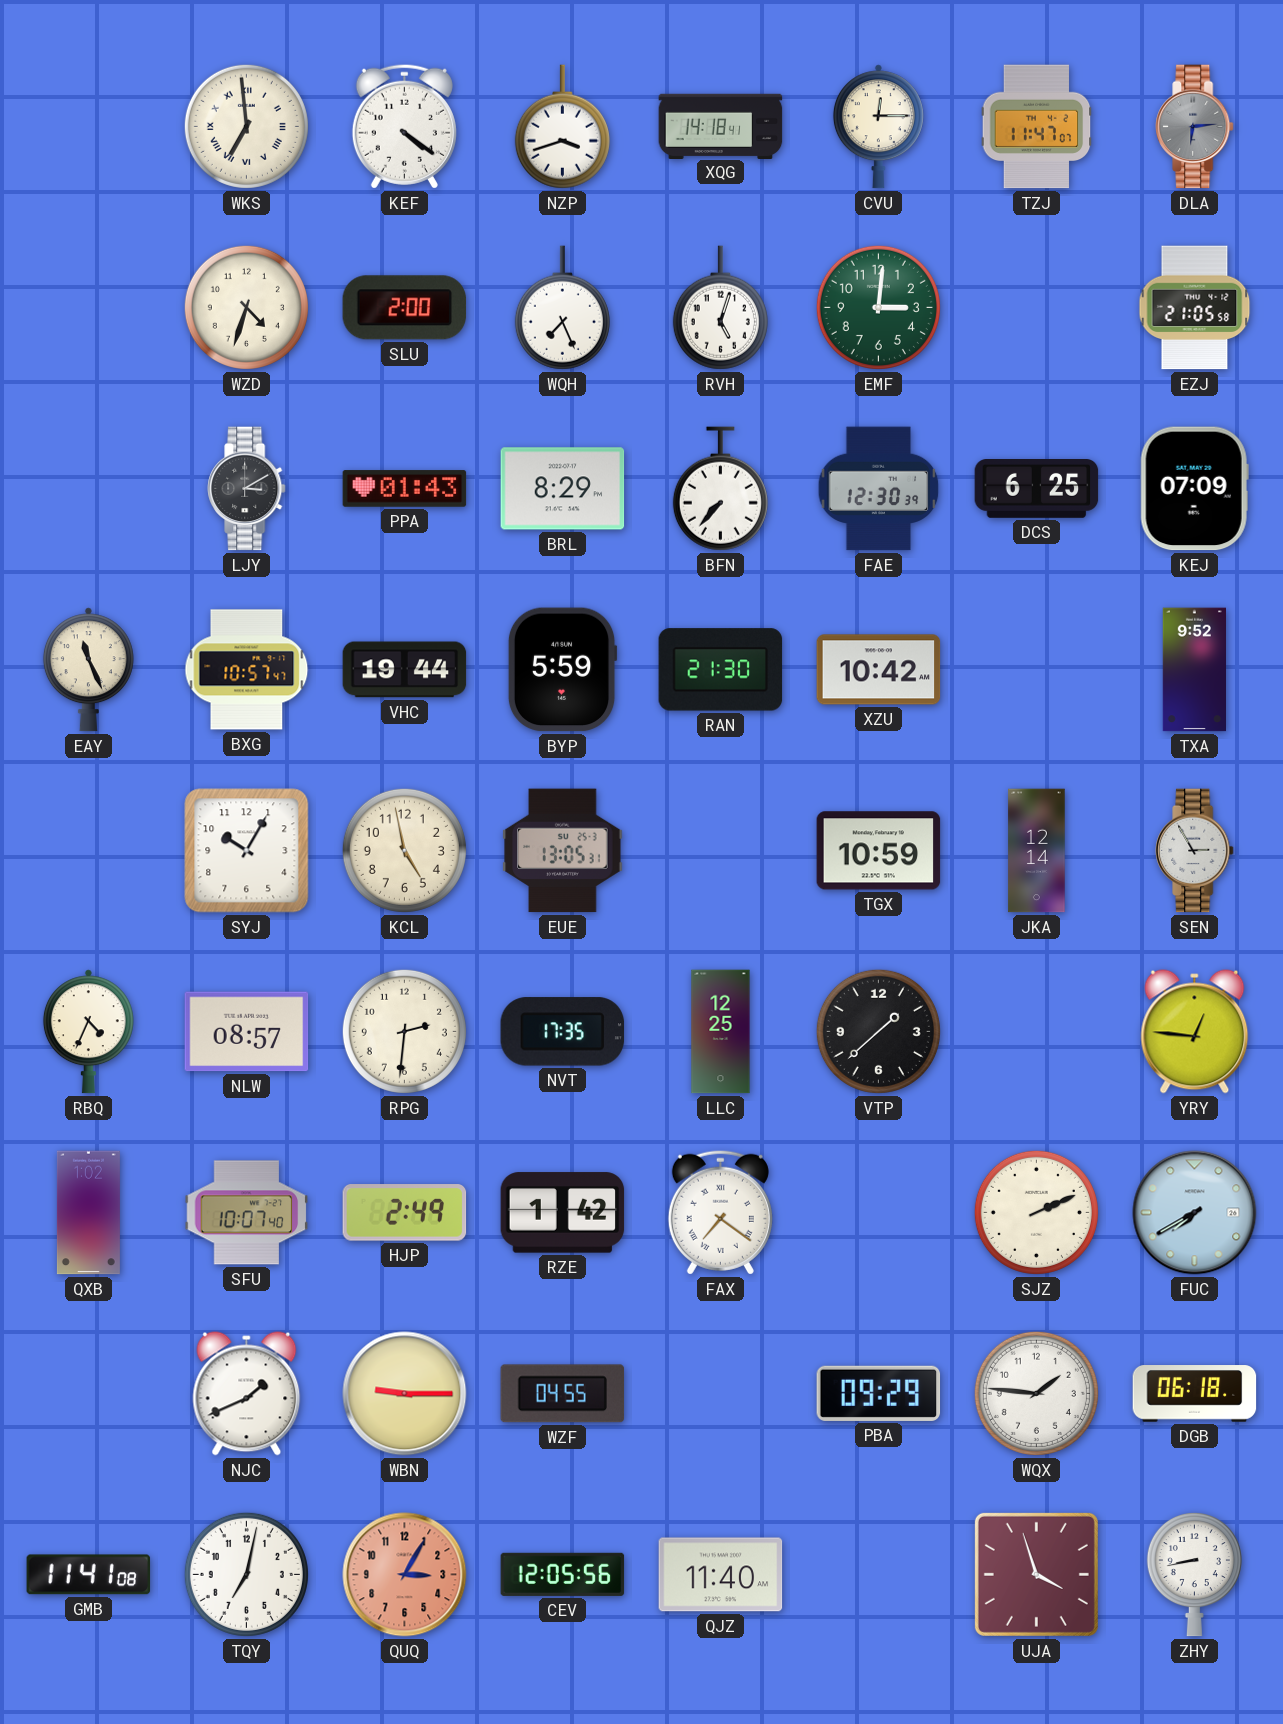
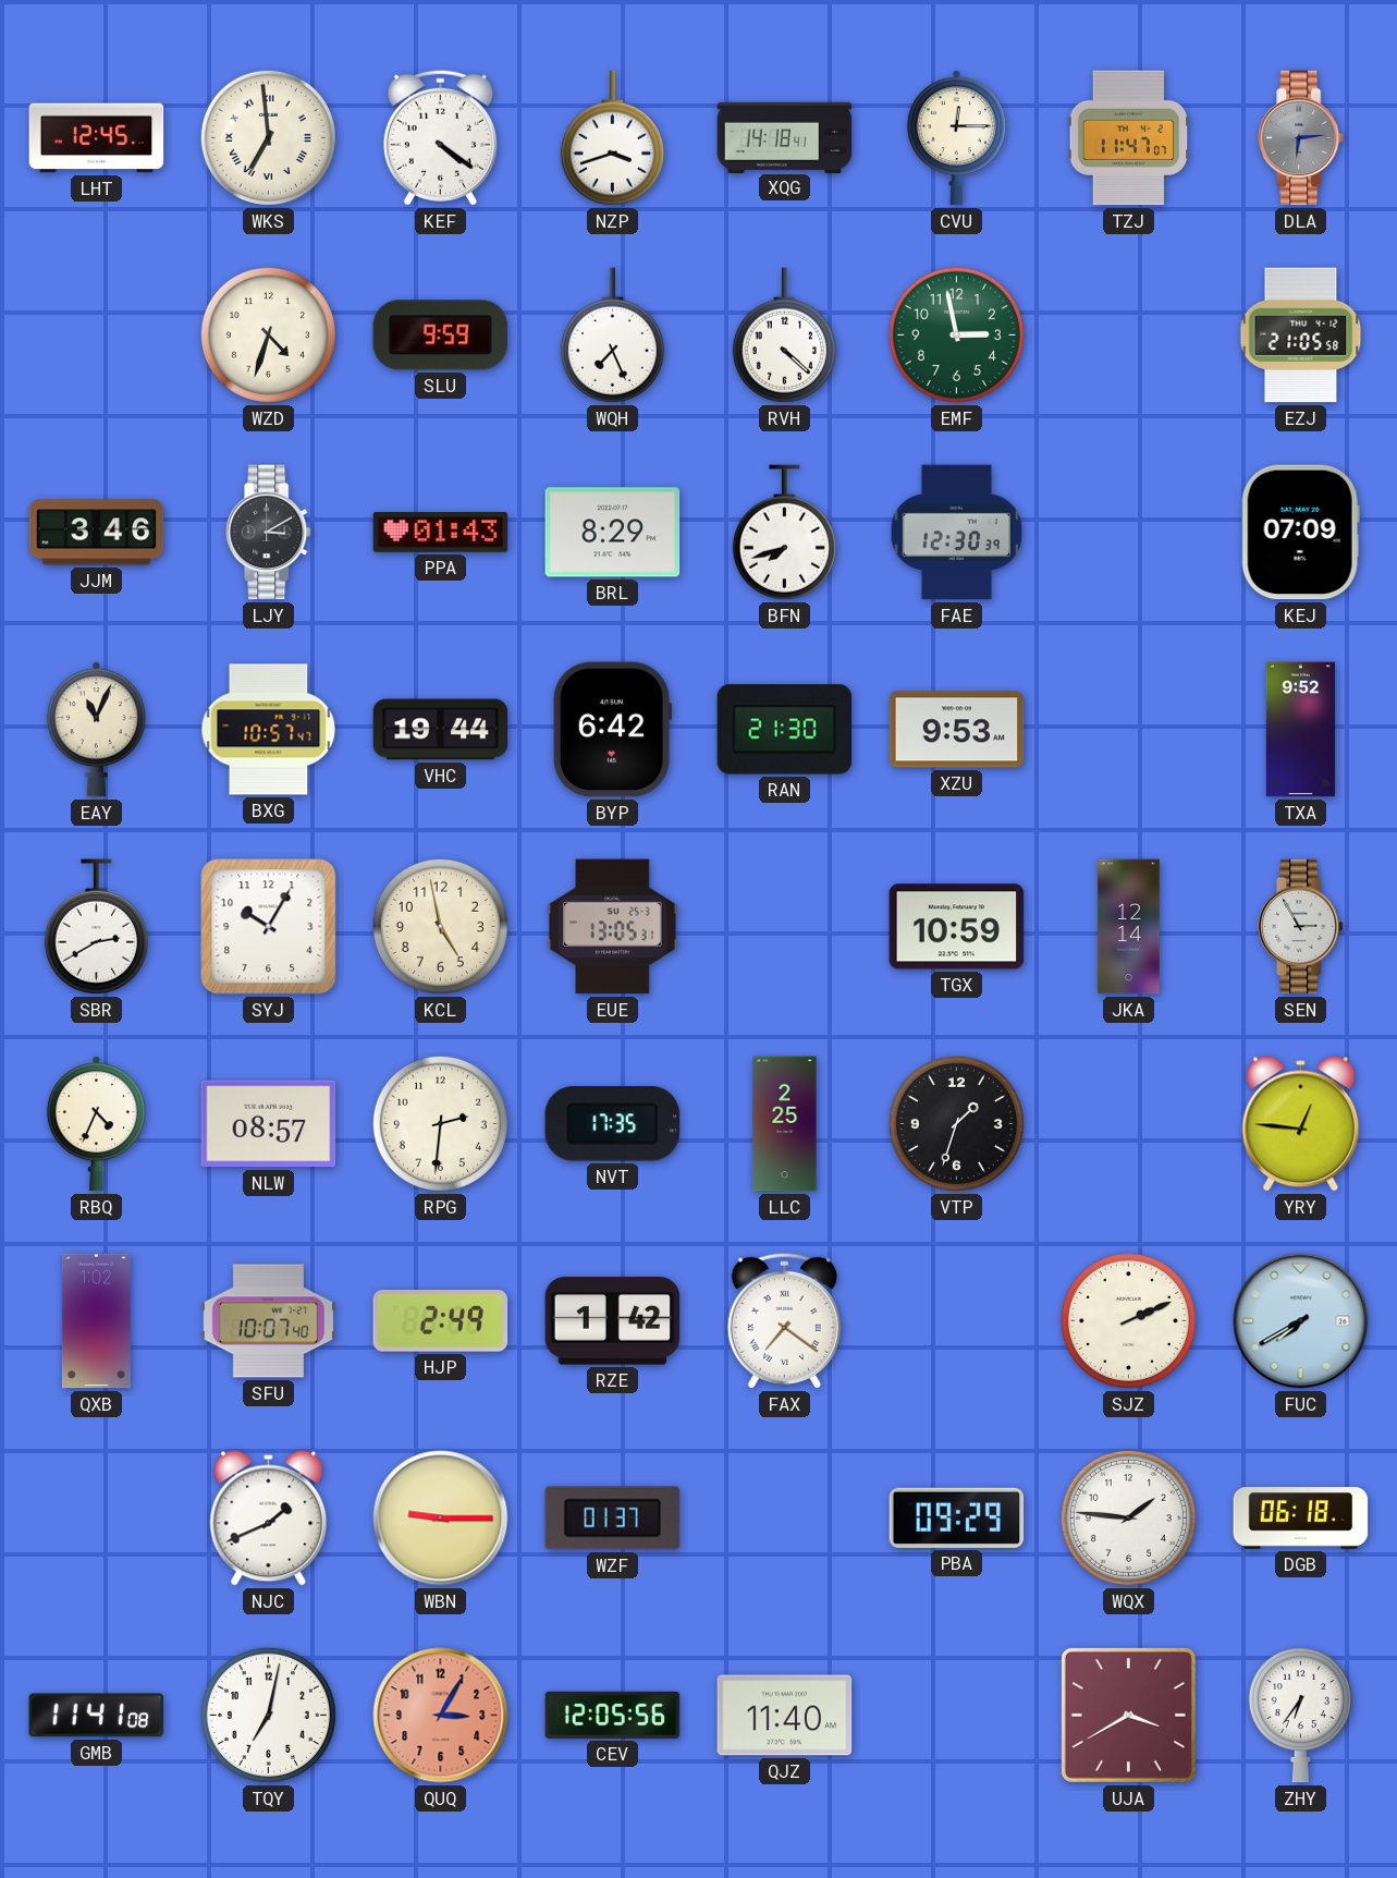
LHT: none -> 12:45 (97, 138)
SLU: 2:00 -> 9:59 (441, 336)
RVH: 5:03 -> 4:22 (784, 336)
EMF: 3:01 -> 2:58 (956, 334)
JJM: none -> 3:46 (97, 533)
BFN: 7:37 -> 7:42 (784, 533)
DCS: 6:25 -> none (1037, 489)
EAY: 11:26 -> 11:04 (96, 730)
BYP: 5:59 -> 6:42 (612, 730)
XZU: 10:42 -> 9:53 (957, 730)
SBR: none -> 2:40 (96, 927)
LLC: 12:25 -> 2:25 (785, 1124)
VTP: 1:38 -> 1:33 (956, 1123)
WZF: 04:55 -> 01:37 (613, 1519)
UJA: 3:57 -> 3:40 (1128, 1715)
ZHY: 8:43 -> 6:36 (1300, 1715)
